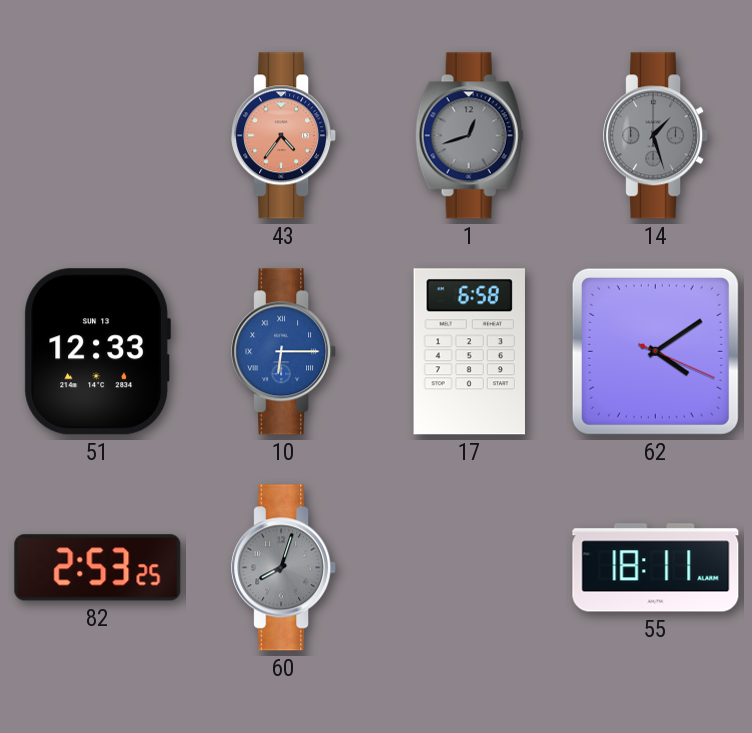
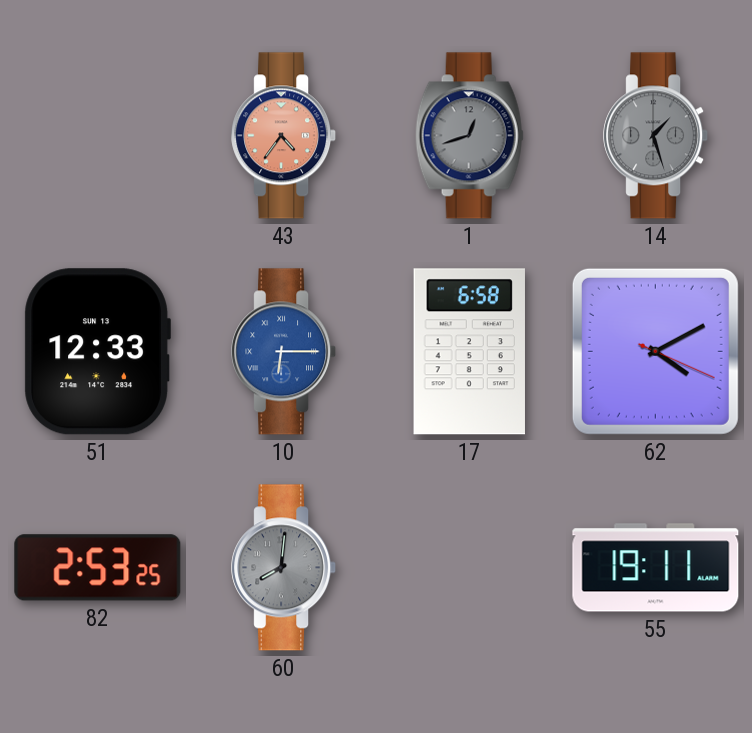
62: 4:09 -> 4:10 (655, 351)
60: 8:03 -> 8:01 (284, 568)
55: 18:11 -> 19:11 (656, 568)
